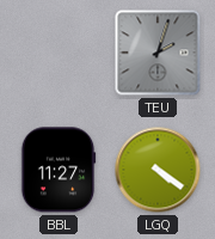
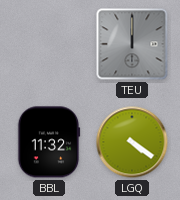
TEU: 2:03 -> 12:00 (132, 44)
BBL: 11:27 -> 11:32 (49, 142)
